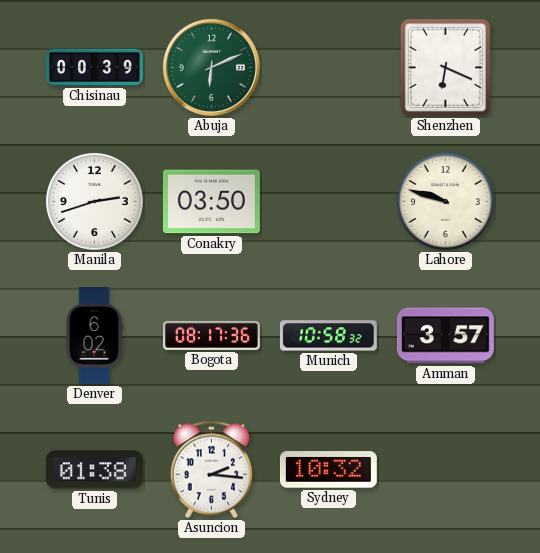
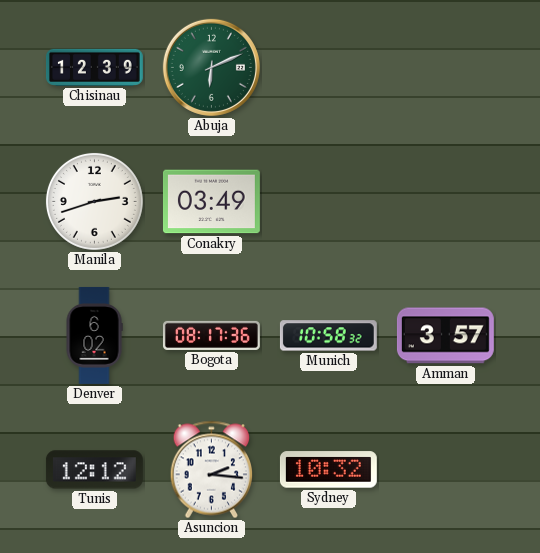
Chisinau: 00:39 -> 12:39 (94, 67)
Shenzhen: 6:19 -> none (445, 67)
Conakry: 03:50 -> 03:49 (211, 202)
Lahore: 9:48 -> none (445, 201)
Tunis: 01:38 -> 12:12 (94, 470)
